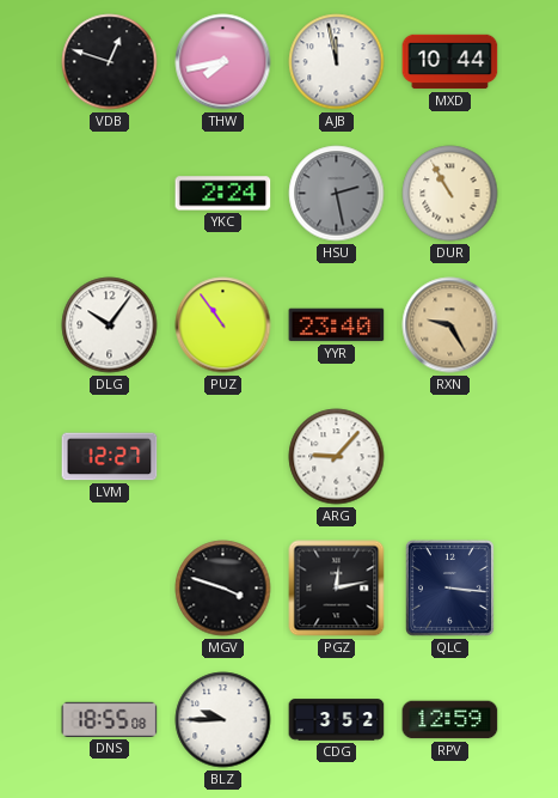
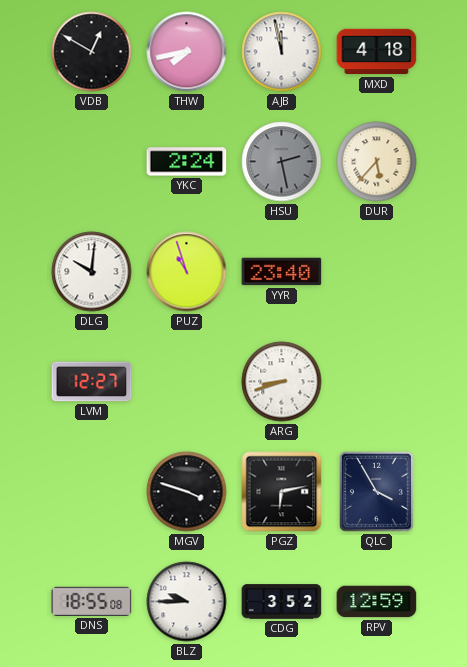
VDB: 12:48 -> 12:50 (92, 52)
MXD: 10:44 -> 4:18 (377, 52)
DUR: 10:55 -> 5:37 (377, 162)
DLG: 10:06 -> 10:01 (92, 272)
PUZ: 10:54 -> 10:57 (187, 272)
RXN: 9:25 -> none (450, 325)
ARG: 9:07 -> 8:42 (282, 382)
PGZ: 12:13 -> 6:13 (282, 492)
QLC: 3:16 -> 3:55 (376, 491)
